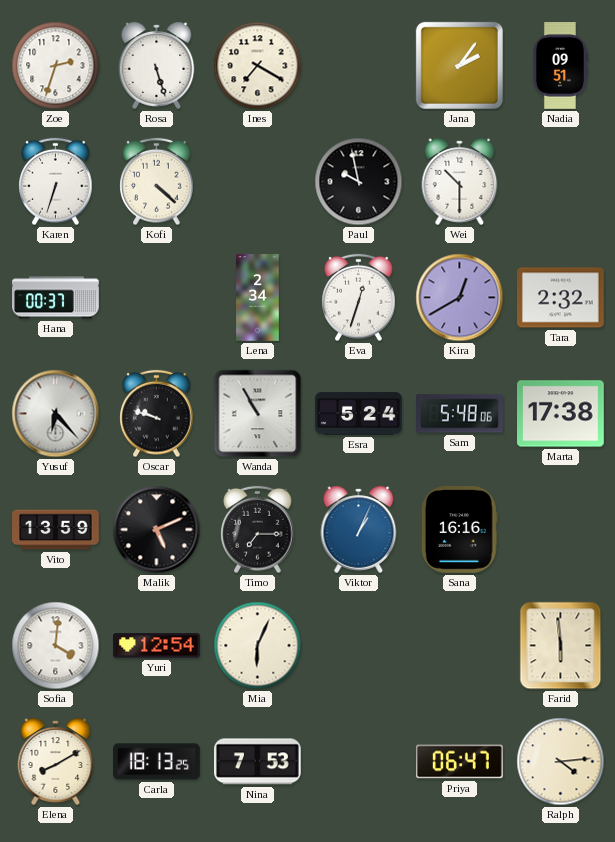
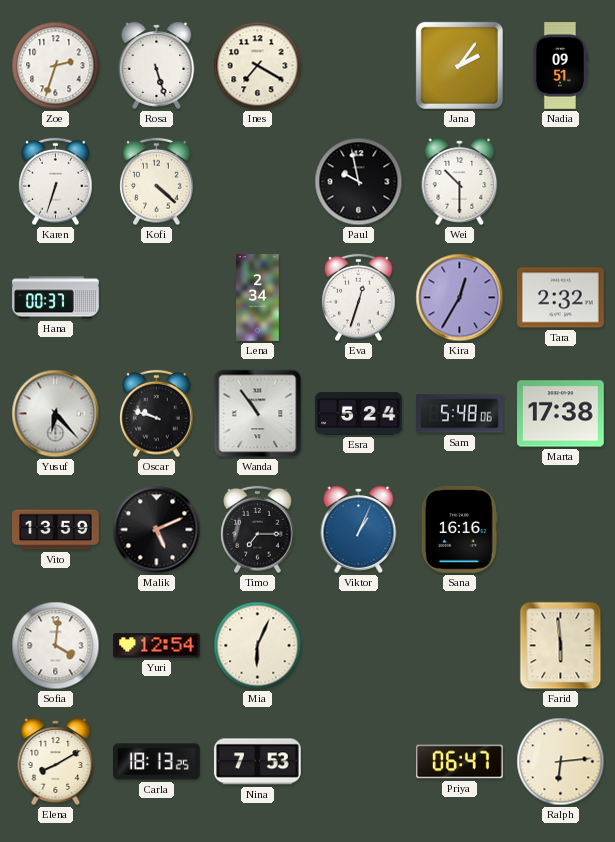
Kira: 12:40 -> 12:35 (460, 298)
Wanda: 10:55 -> 10:54 (258, 414)
Ralph: 4:14 -> 6:14 (561, 762)
